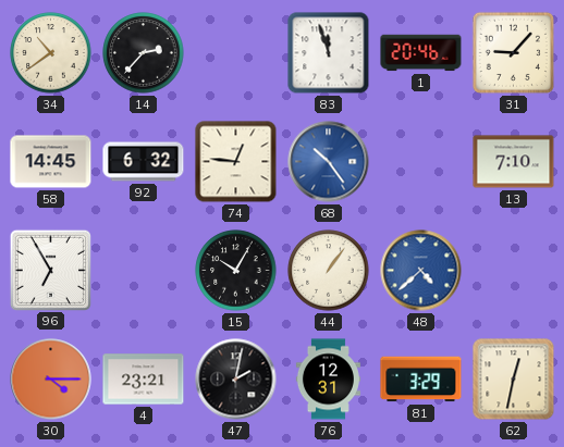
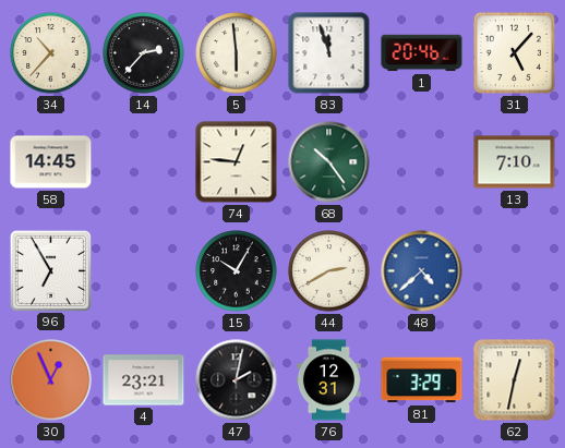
34: 10:39 -> 10:37 (51, 53)
5: none -> 5:59 (237, 53)
31: 9:07 -> 5:07 (514, 52)
92: 6:32 -> none (144, 162)
68 dial: blue -> green (329, 162)
44: 1:06 -> 2:40 (329, 271)
30: 4:15 -> 12:56 (51, 380)
